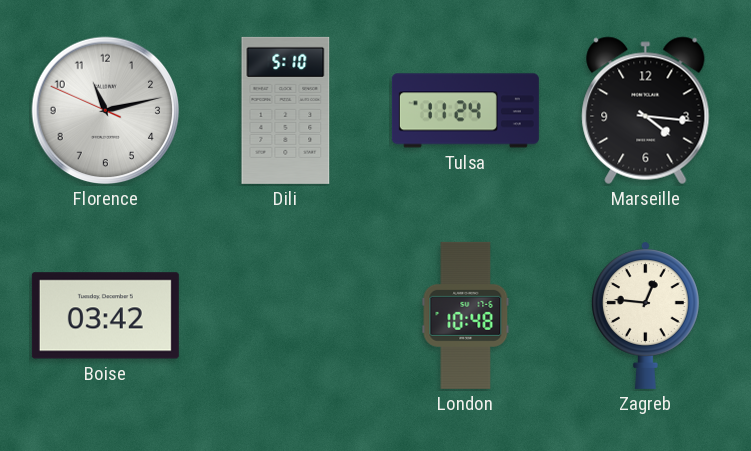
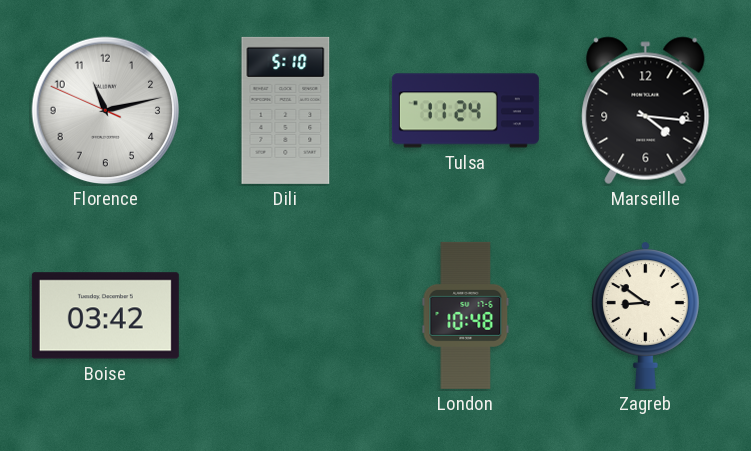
Zagreb: 12:46 -> 8:51 (645, 315)
